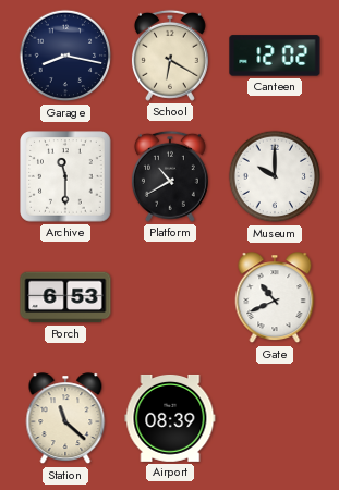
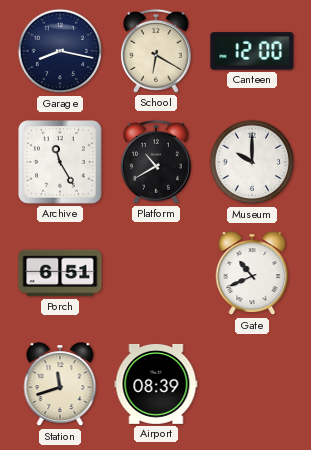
Canteen: 12:02 -> 12:00 (252, 51)
Archive: 11:30 -> 11:25 (60, 162)
Porch: 6:53 -> 6:51 (60, 273)
Station: 11:22 -> 11:42 (60, 385)
